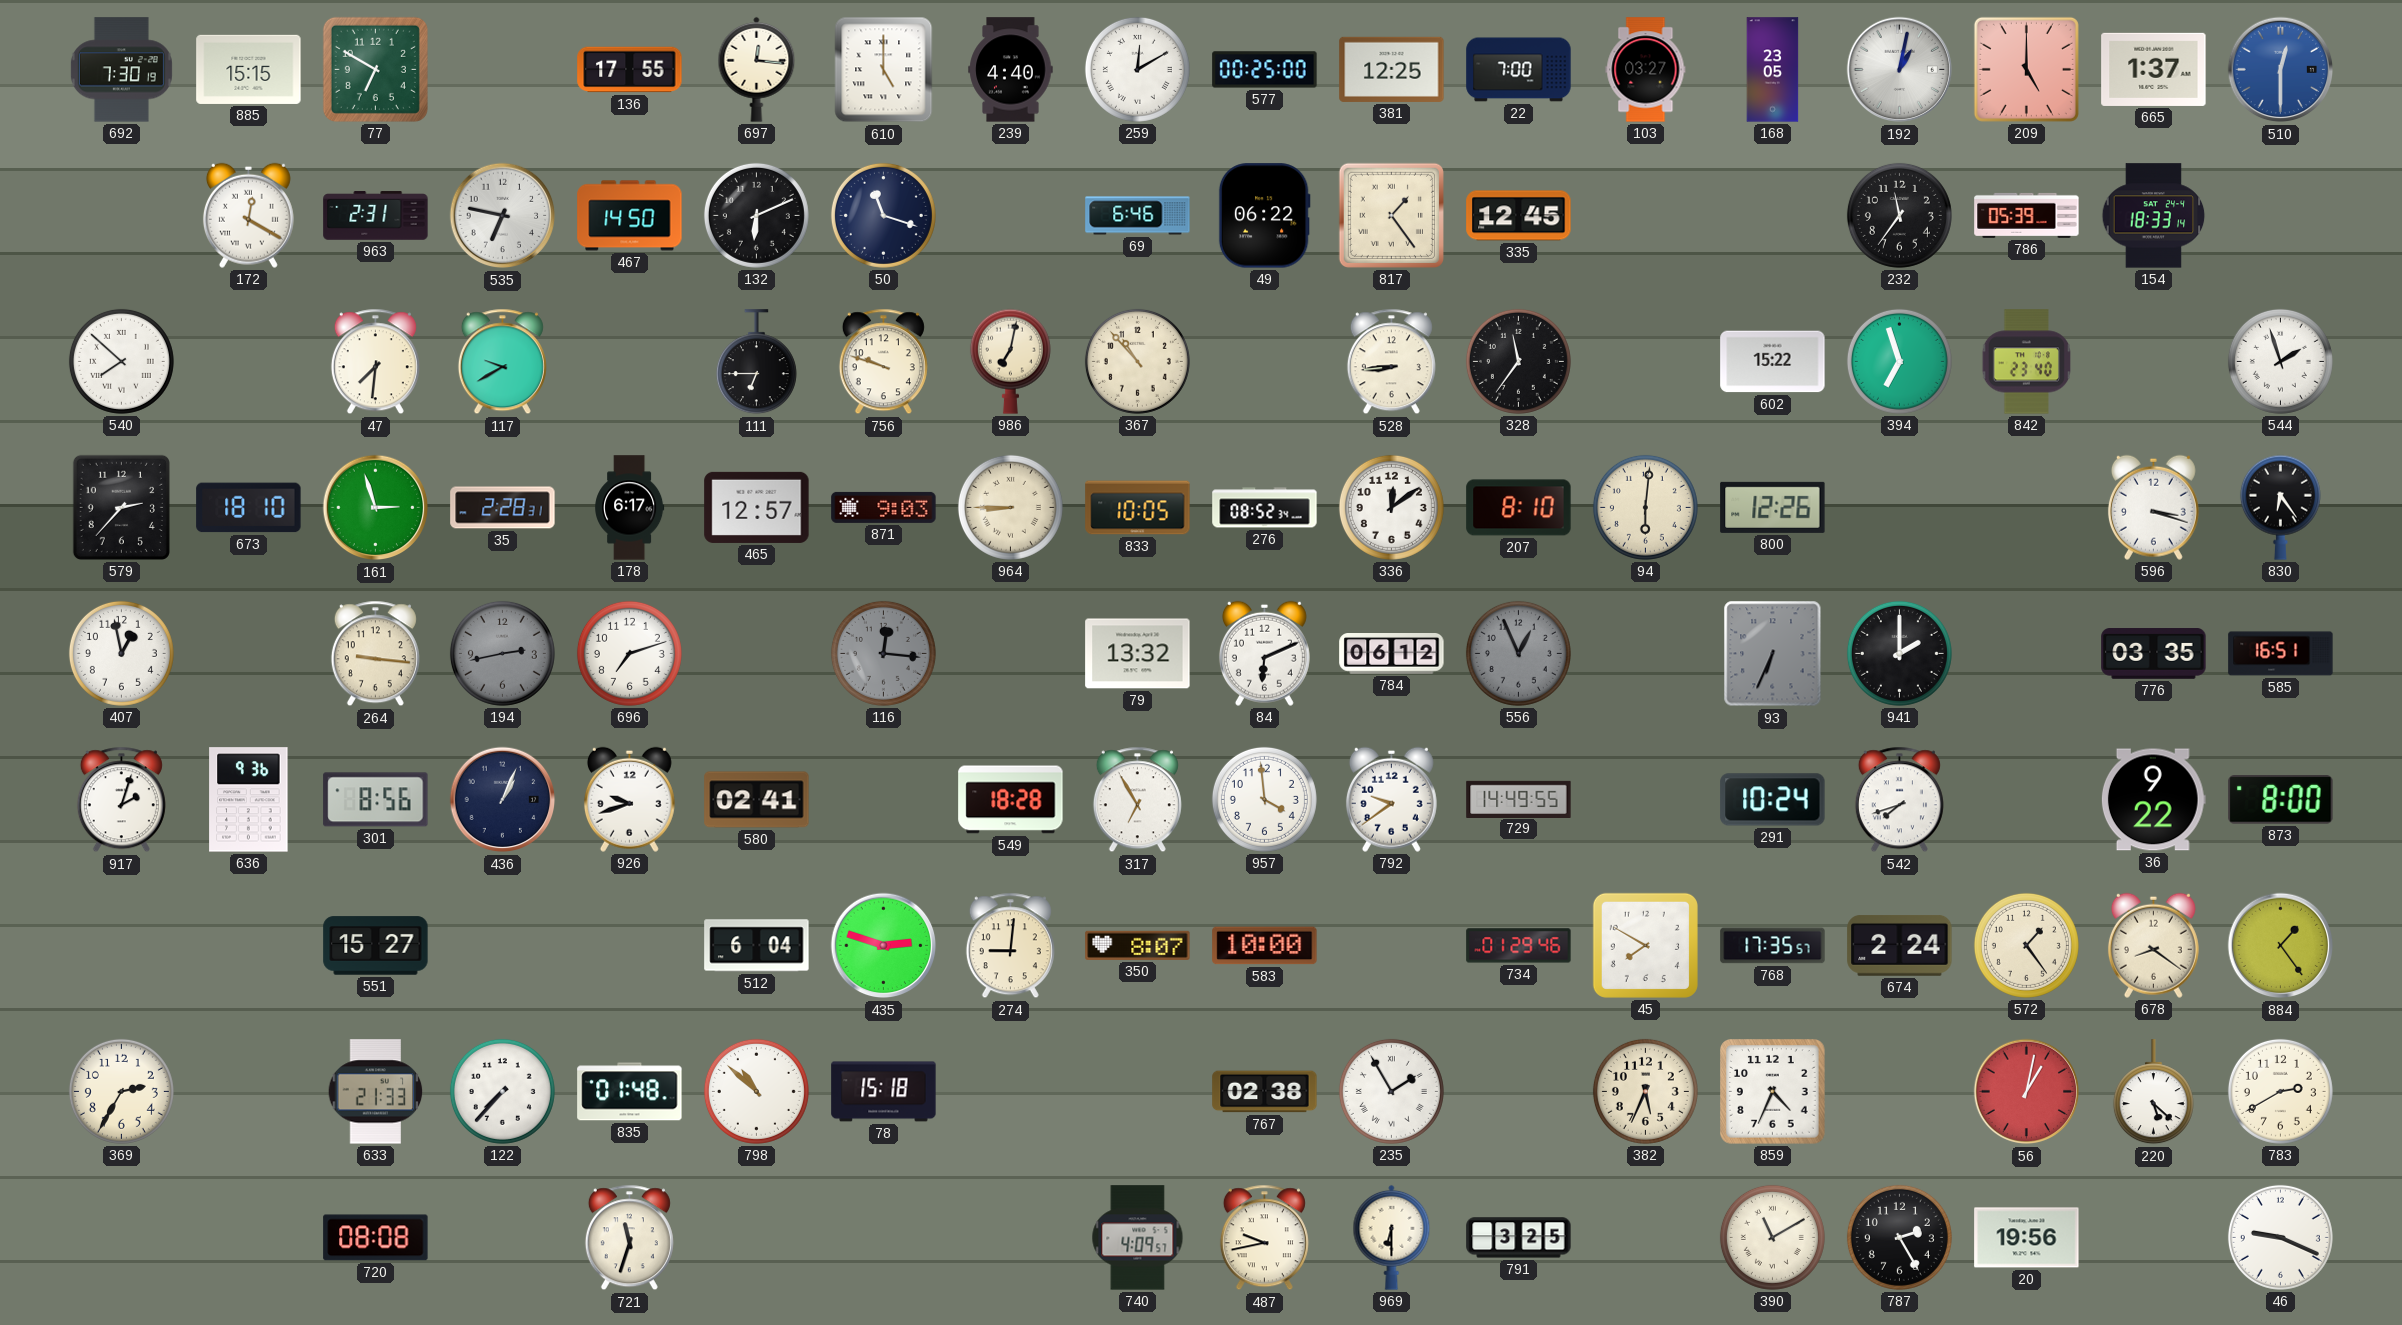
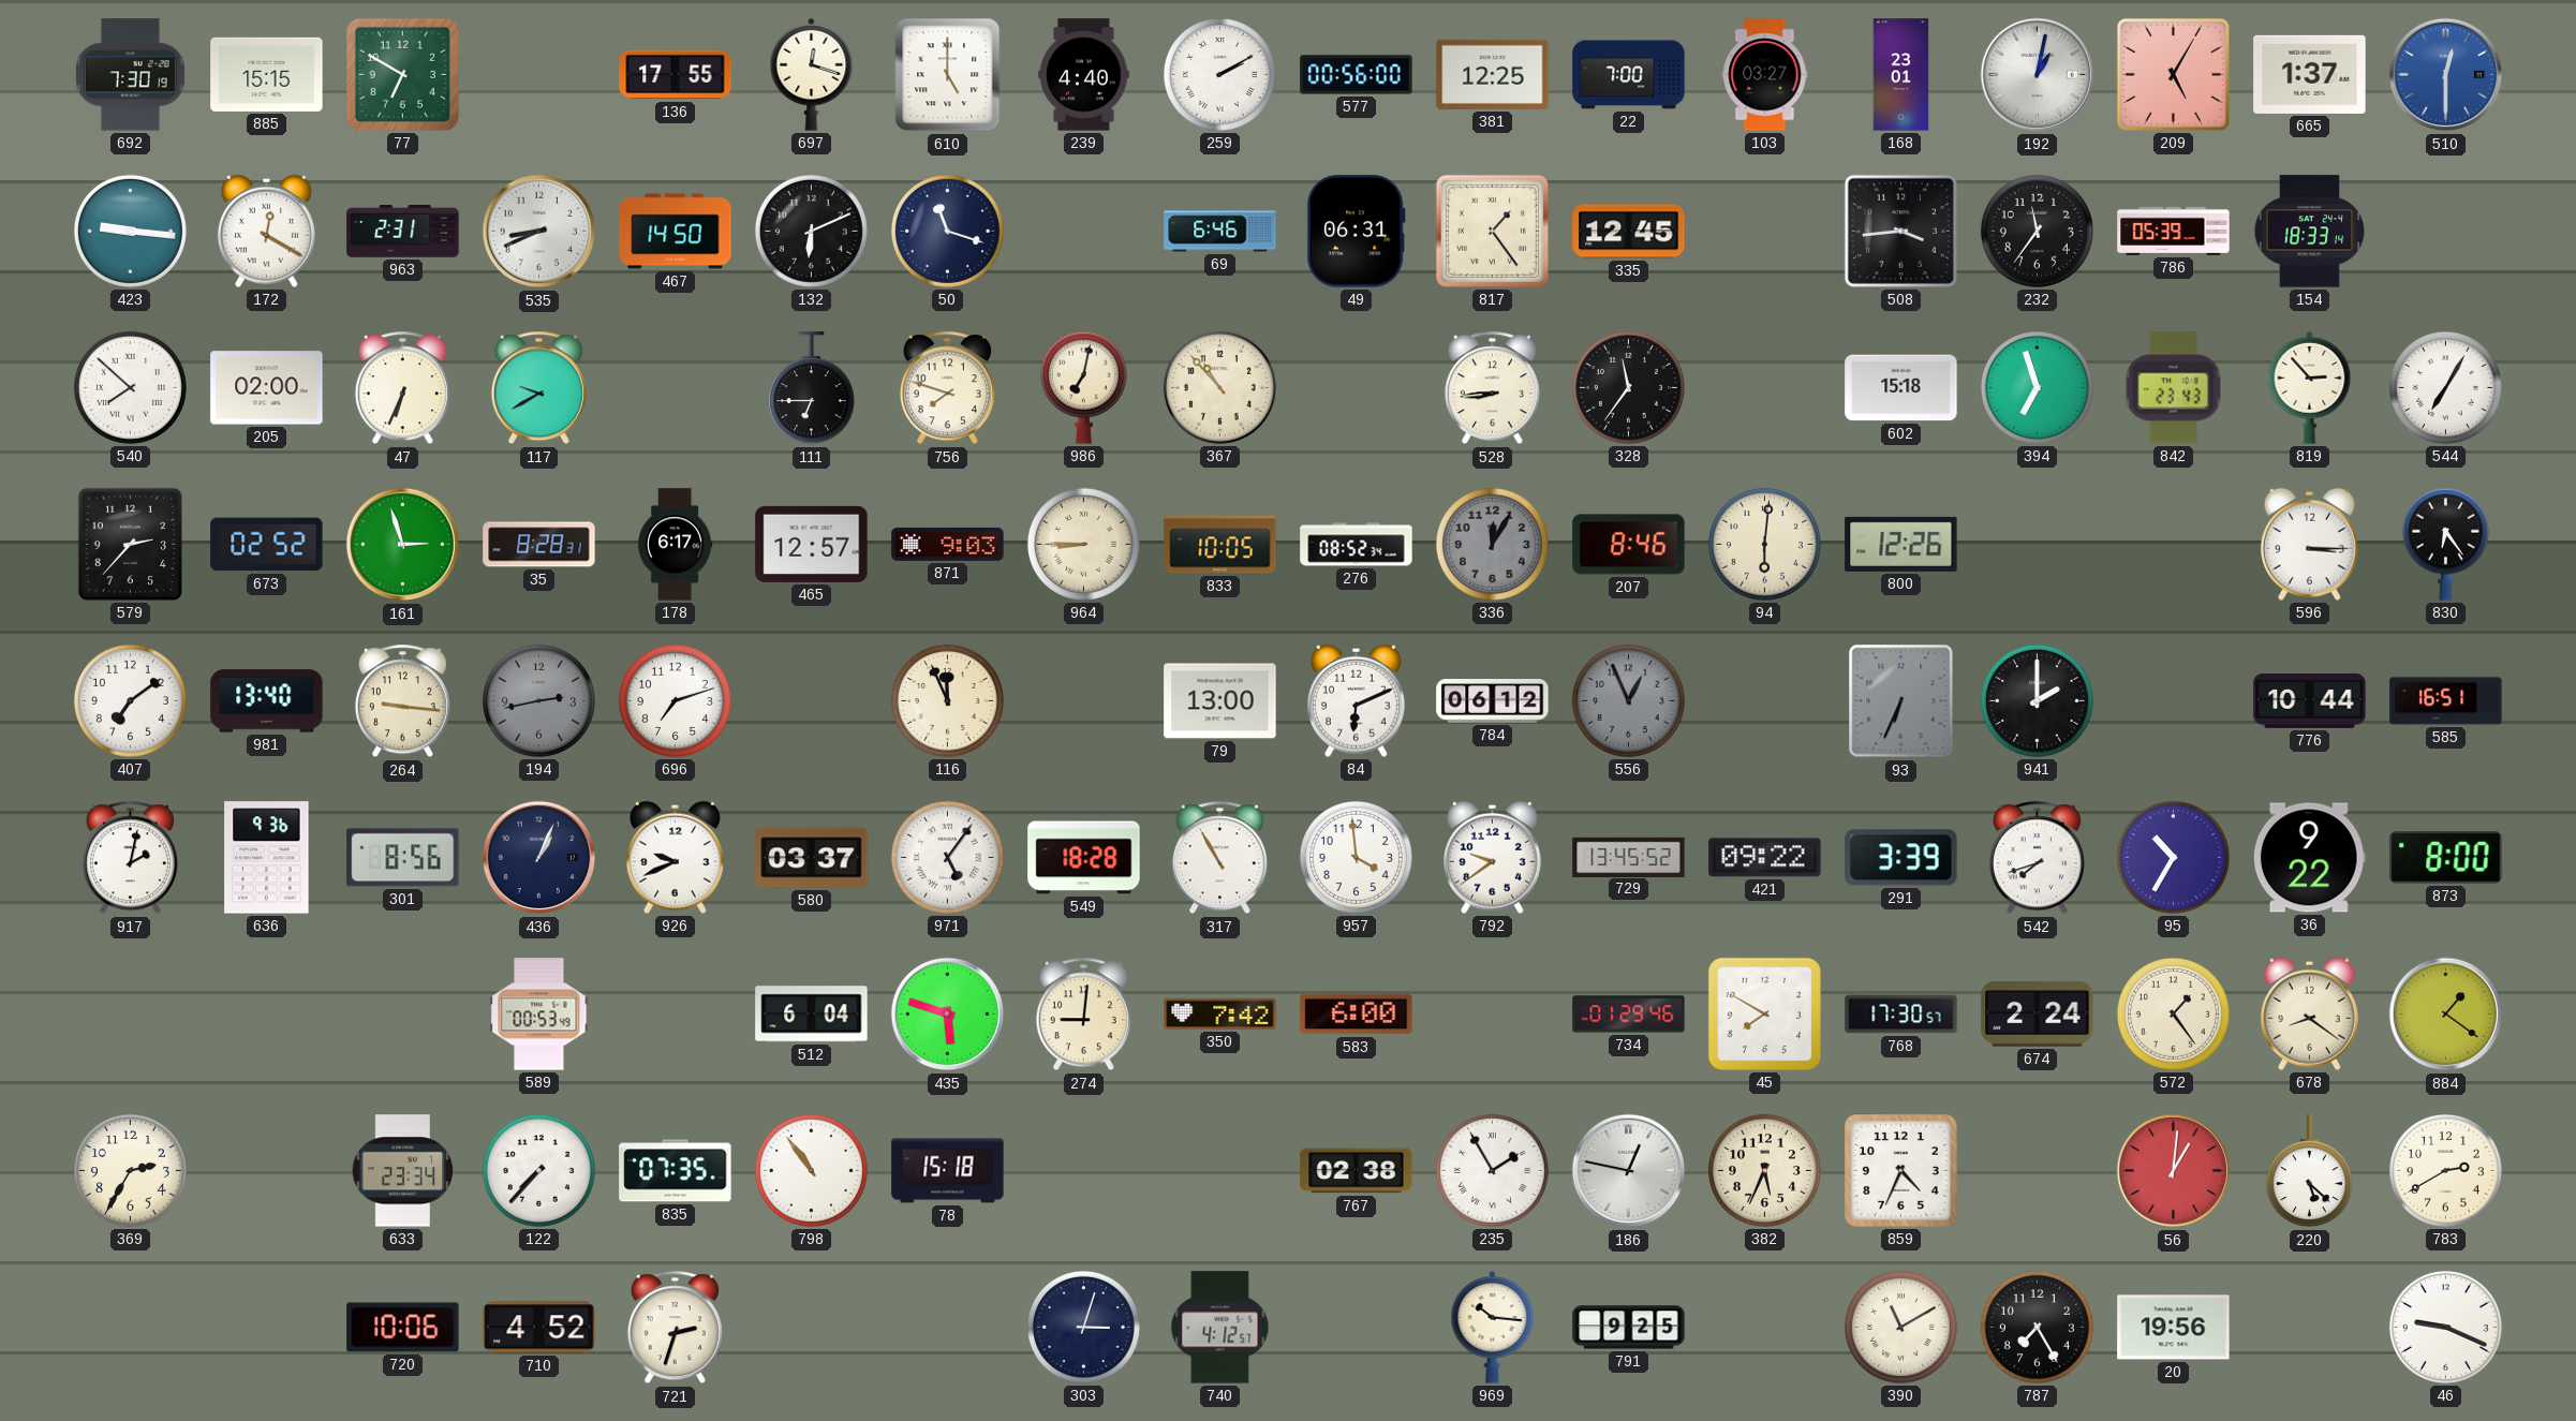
697: 12:16 -> 12:18 (812, 74)
259: 12:10 -> 2:10 (1219, 74)
577: 00:25 -> 00:56 (1357, 75)
168: 23:05 -> 23:01 (1901, 75)
209: 5:00 -> 5:05 (2173, 74)
423: none -> 9:16 (130, 231)
535: 6:47 -> 8:41 (539, 232)
49: 06:22 -> 06:31 (1356, 232)
508: none -> 3:44 (1900, 231)
205: none -> 02:00 (267, 388)
47: 7:31 -> 6:34 (402, 388)
756: 9:48 -> 7:48 (947, 388)
602: 15:22 -> 15:18 (1901, 388)
842: 23:40 -> 23:43 (2173, 388)
819: none -> 2:53 (2310, 387)
544: 1:57 -> 7:05 (2445, 387)
673: 18:10 -> 02:52 (267, 545)
35: 2:28 -> 8:28 (539, 545)
336: 12:09 -> 12:05 (1492, 544)
336 dial: white -> grey (1492, 544)
207: 8:10 -> 8:46 (1629, 545)
596: 3:18 -> 3:15 (2309, 544)
407: 12:58 -> 7:09 (130, 700)
981: none -> 13:40 (267, 701)
116: 12:16 -> 11:56 (947, 700)
116 dial: grey -> cream (947, 700)
79: 13:32 -> 13:00 (1220, 701)
776: 03:35 -> 10:44 (2310, 701)
917: 2:03 -> 2:02 (130, 858)
926: 9:42 -> 9:41 (675, 857)
580: 02:41 -> 03:37 (812, 858)
971: none -> 5:06 (947, 857)
317: 6:55 -> 10:55 (1219, 858)
729: 14:49 -> 13:45 (1629, 857)
421: none -> 09:22 (1765, 858)
291: 10:24 -> 3:39 (1901, 858)
95: none -> 10:35 (2173, 857)
551: 15:27 -> none (376, 946)
589: none -> 00:53 (539, 1015)
435: 2:48 -> 5:48 (948, 1015)
350: 8:07 -> 7:42 (1220, 1013)
583: 10:00 -> 6:00 (1357, 1015)
768: 17:35 -> 17:30 (1901, 1015)
884: 1:24 -> 1:21 (2446, 1015)
633: 21:33 -> 23:34 (403, 1171)
835: 01:48 -> 07:35 (676, 1171)
798: 10:52 -> 10:54 (811, 1170)
186: none -> 12:47 (1629, 1171)
56: 1:02 -> 1:01 (2174, 1171)
720: 08:08 -> 10:06 (403, 1328)
710: none -> 4:52 (539, 1328)
721: 11:33 -> 2:33 (675, 1328)
303: none -> 3:03 (1083, 1327)
740: 4:09 -> 4:12 (1220, 1328)
487: 9:43 -> none (1264, 1238)
969: 6:30 -> 10:16 (1493, 1327)
791: 3:25 -> 9:25 (1629, 1328)
787: 2:25 -> 7:25 (2037, 1327)
